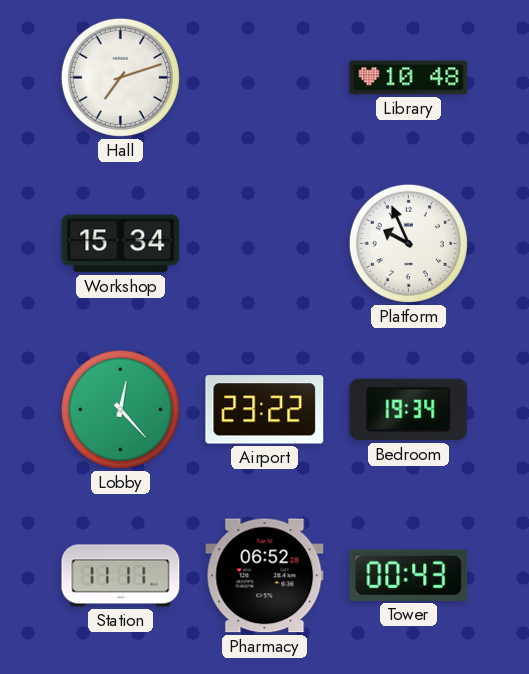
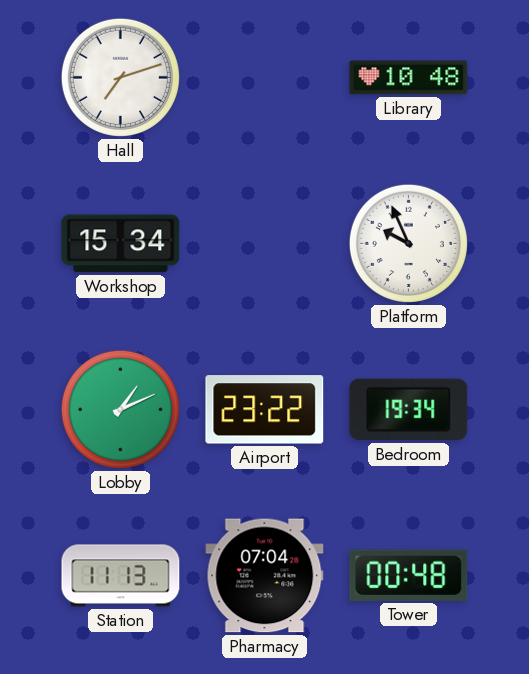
Lobby: 12:23 -> 1:11 (120, 409)
Station: 11:11 -> 11:13 (121, 576)
Pharmacy: 06:52 -> 07:04 (265, 576)
Tower: 00:43 -> 00:48 (409, 575)
